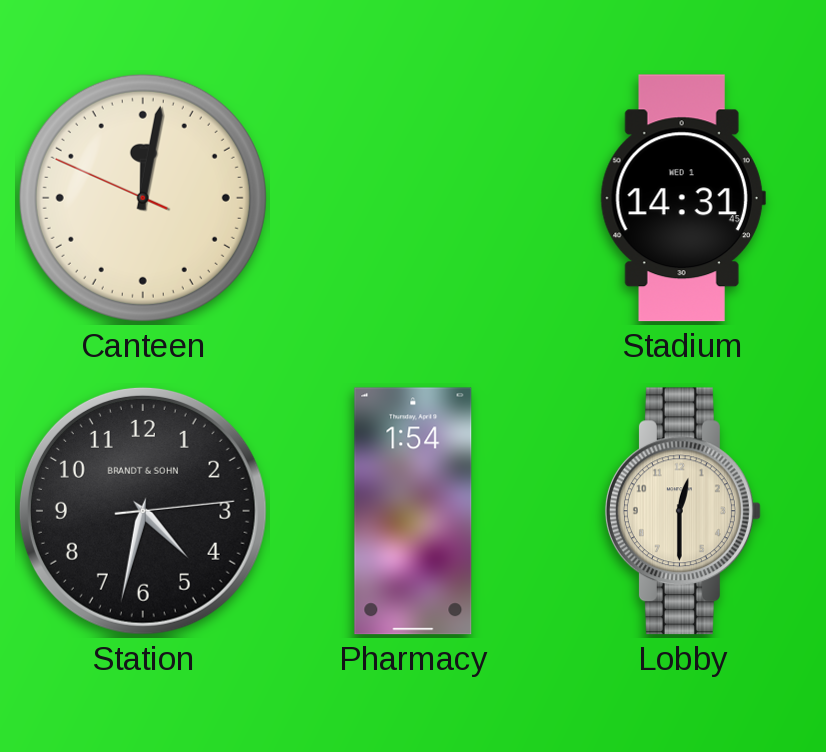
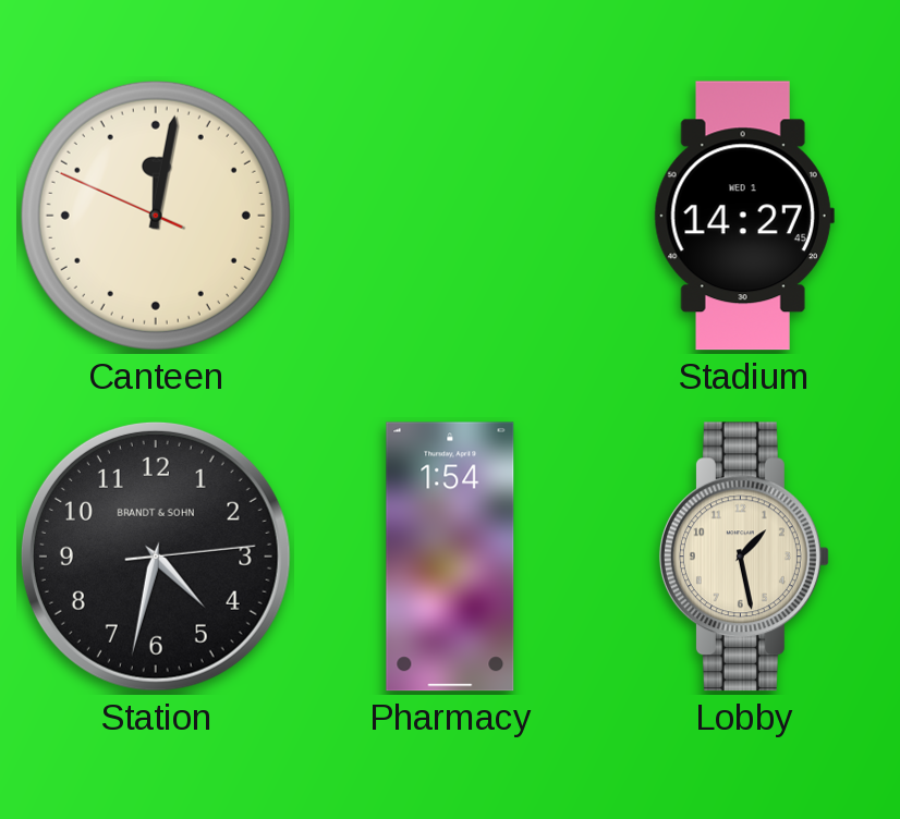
Stadium: 14:31 -> 14:27 (744, 216)
Lobby: 12:30 -> 1:28 (744, 557)
